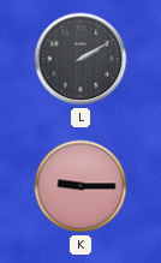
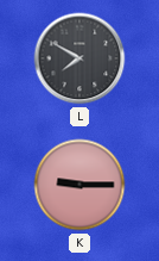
L: 2:10 -> 7:50 (79, 58)
